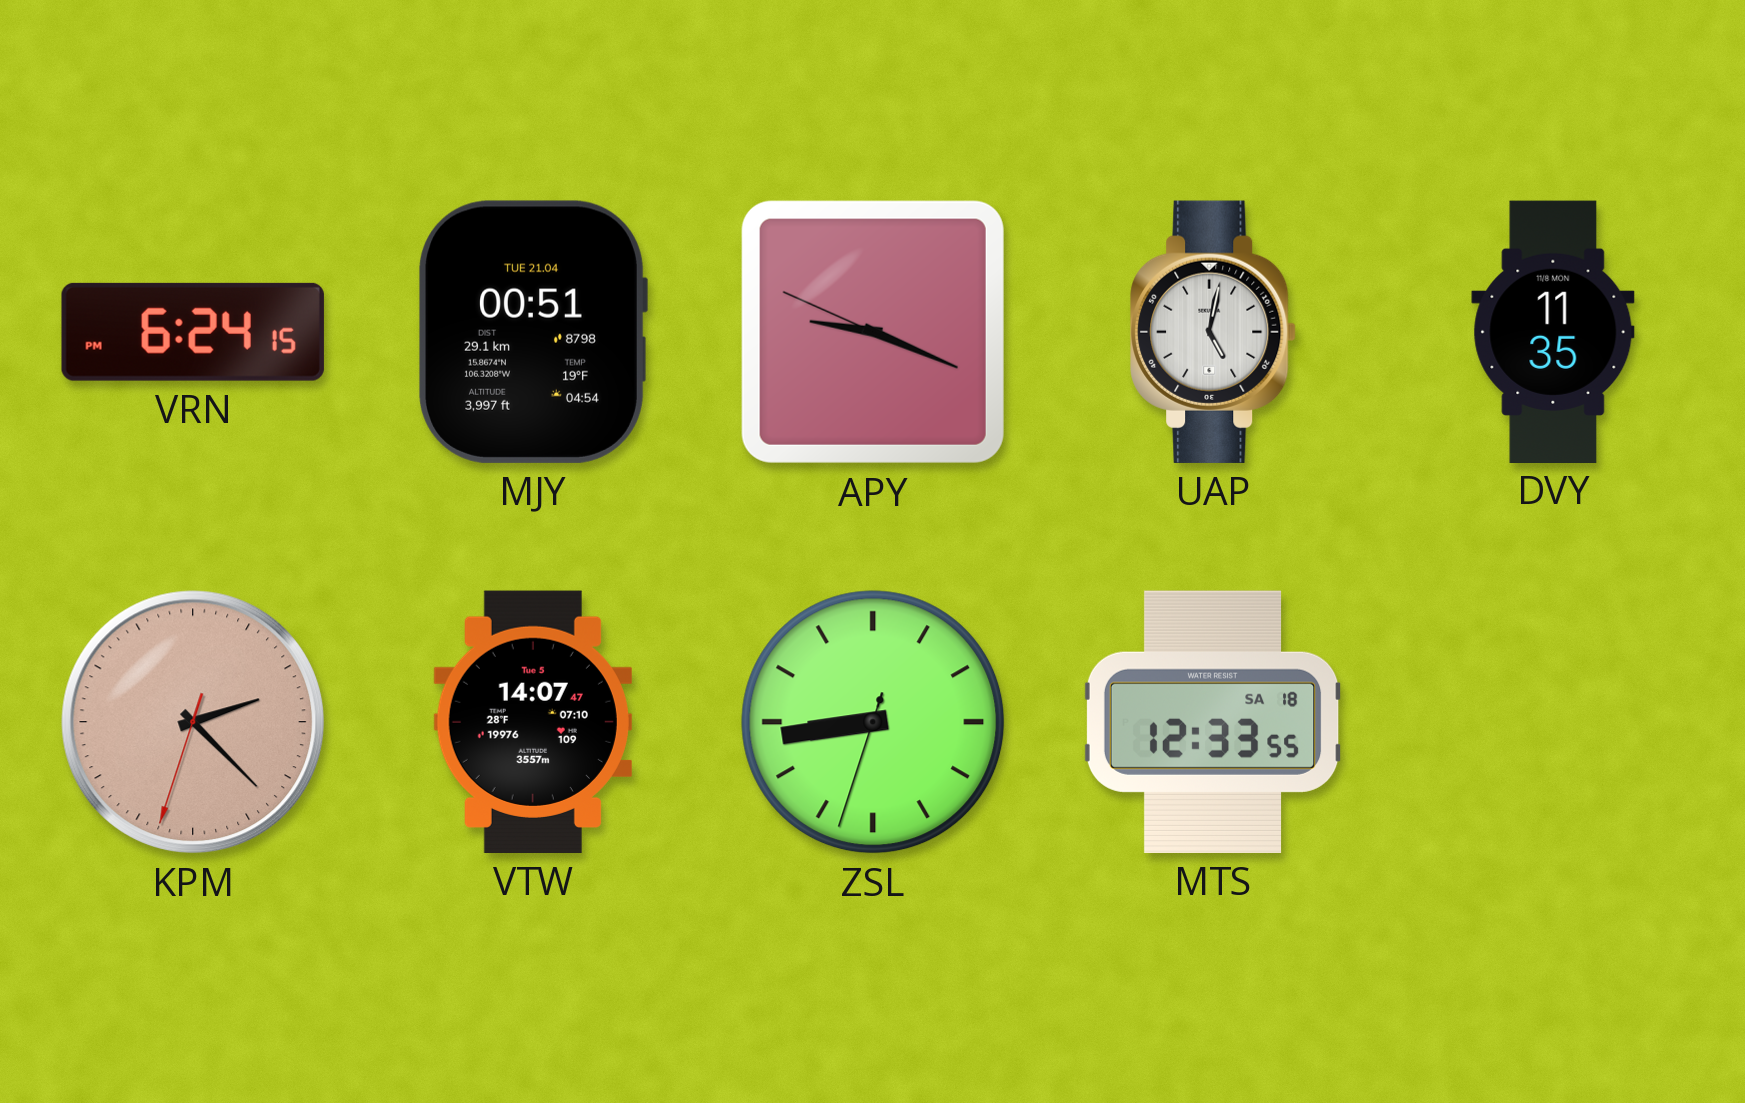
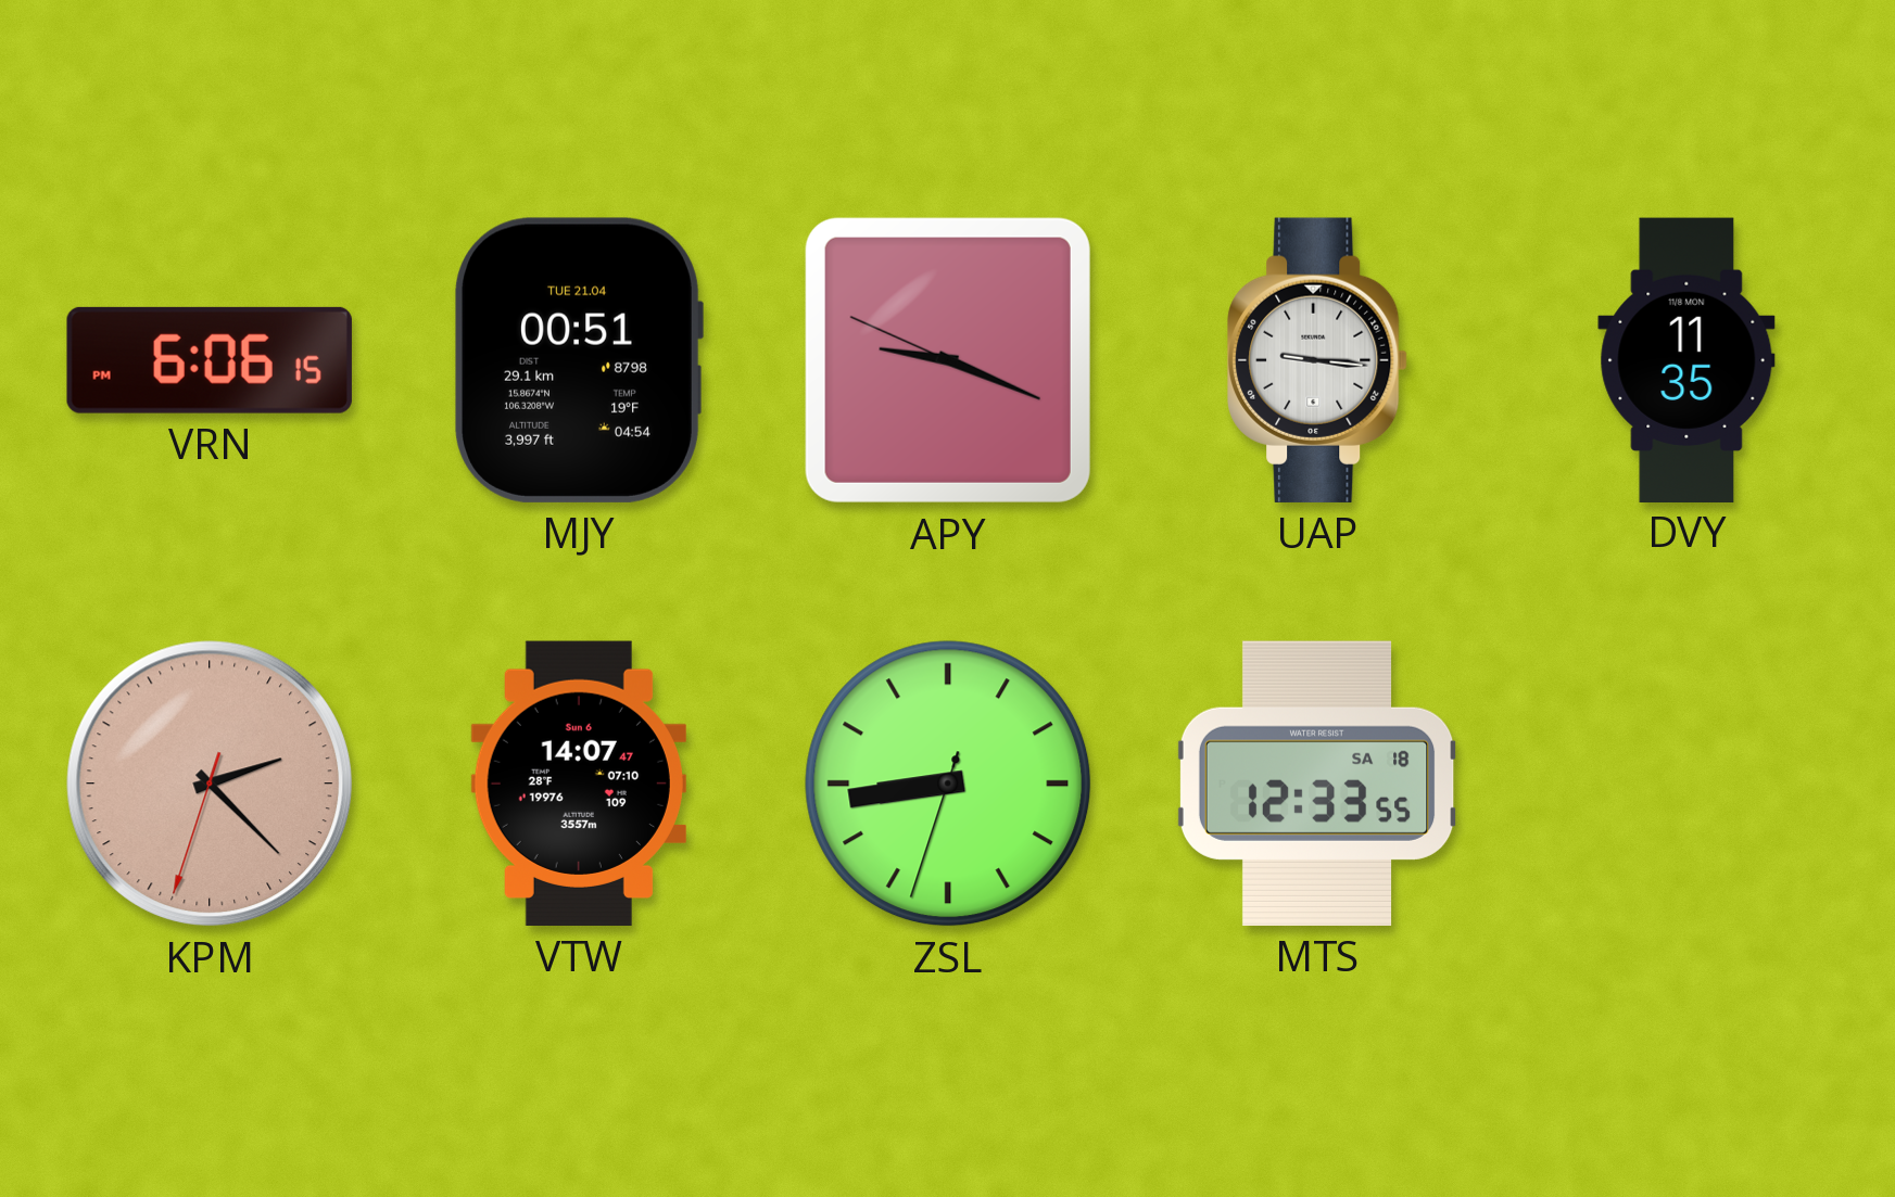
VRN: 6:24 -> 6:06 (210, 360)
UAP: 5:02 -> 9:16 (1317, 360)
VTW date: Tue 5 -> Sun 6 (579, 784)
